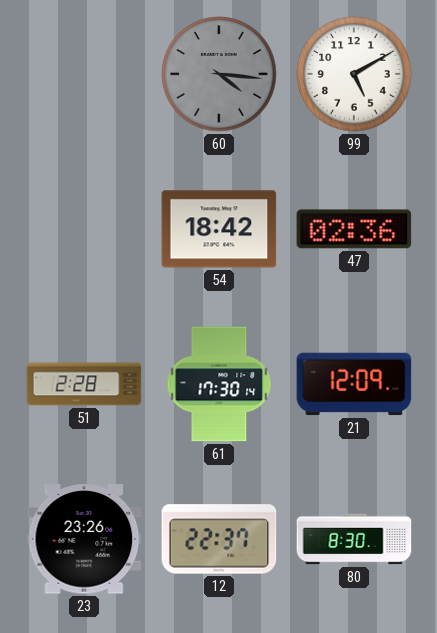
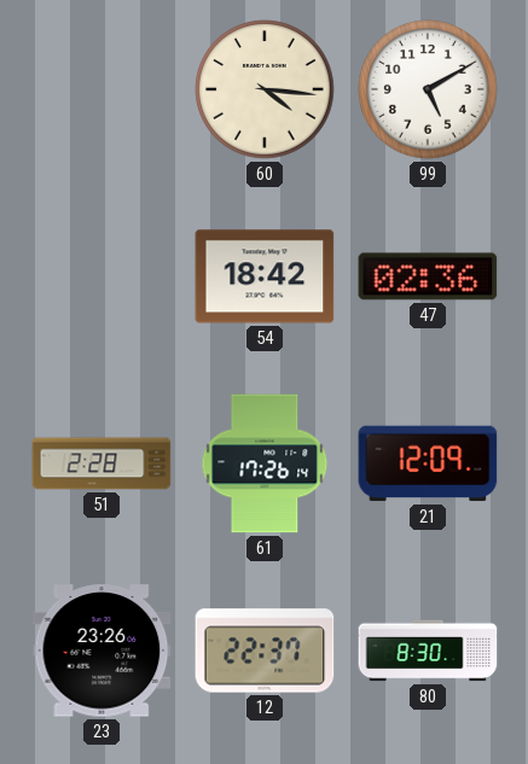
60 dial: grey -> cream (265, 89)
61: 17:30 -> 17:26 (265, 463)
